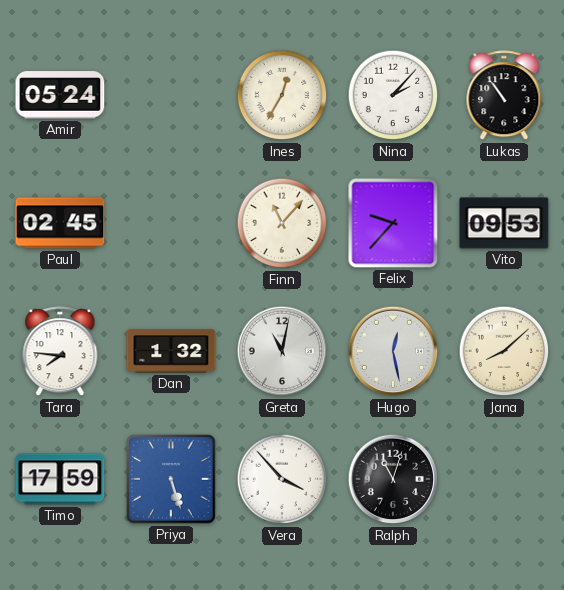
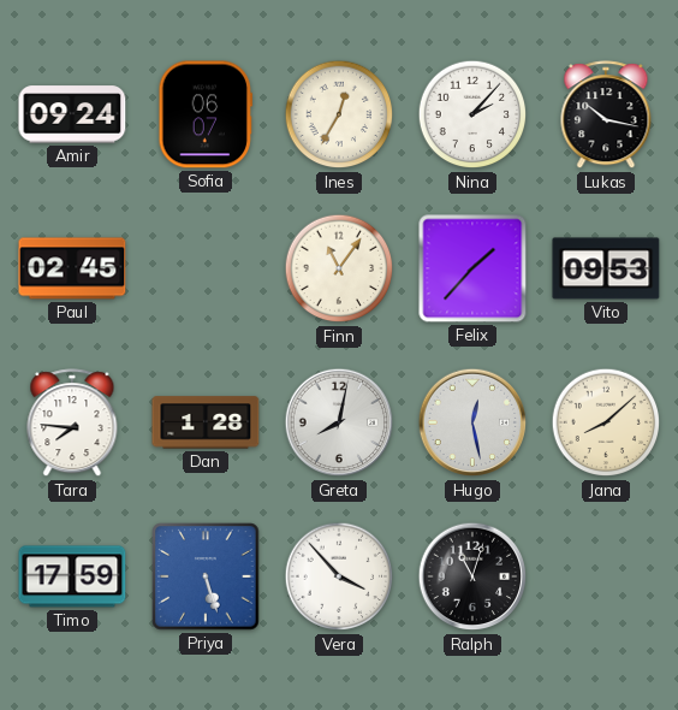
Amir: 05:24 -> 09:24 (72, 114)
Sofia: none -> 06:07 (206, 114)
Lukas: 10:54 -> 10:17 (606, 116)
Finn: 11:07 -> 11:06 (339, 268)
Felix: 9:37 -> 1:37 (472, 268)
Dan: 1:32 -> 1:28 (206, 422)
Greta: 11:02 -> 8:02 (339, 422)
